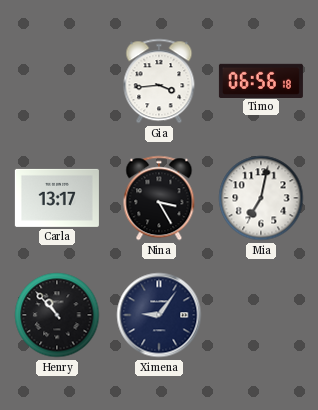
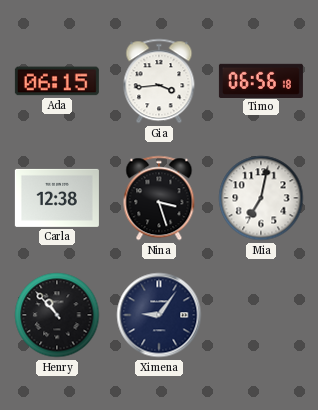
Ada: none -> 06:15 (57, 81)
Carla: 13:17 -> 12:38 (57, 198)
Nina: 3:25 -> 3:27 (159, 198)
